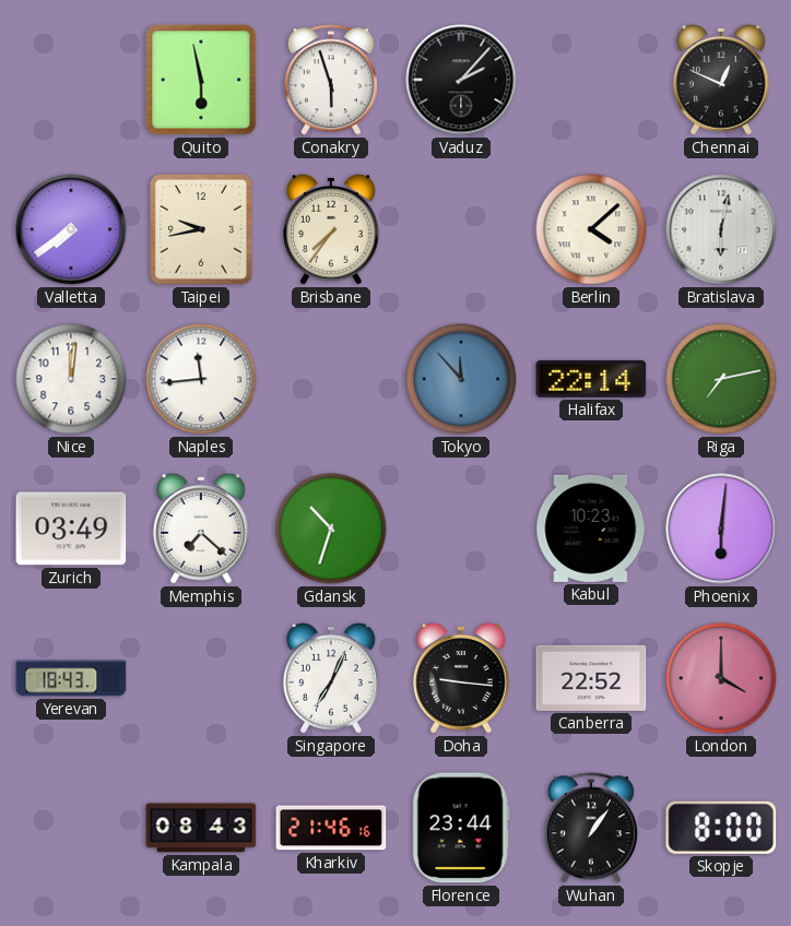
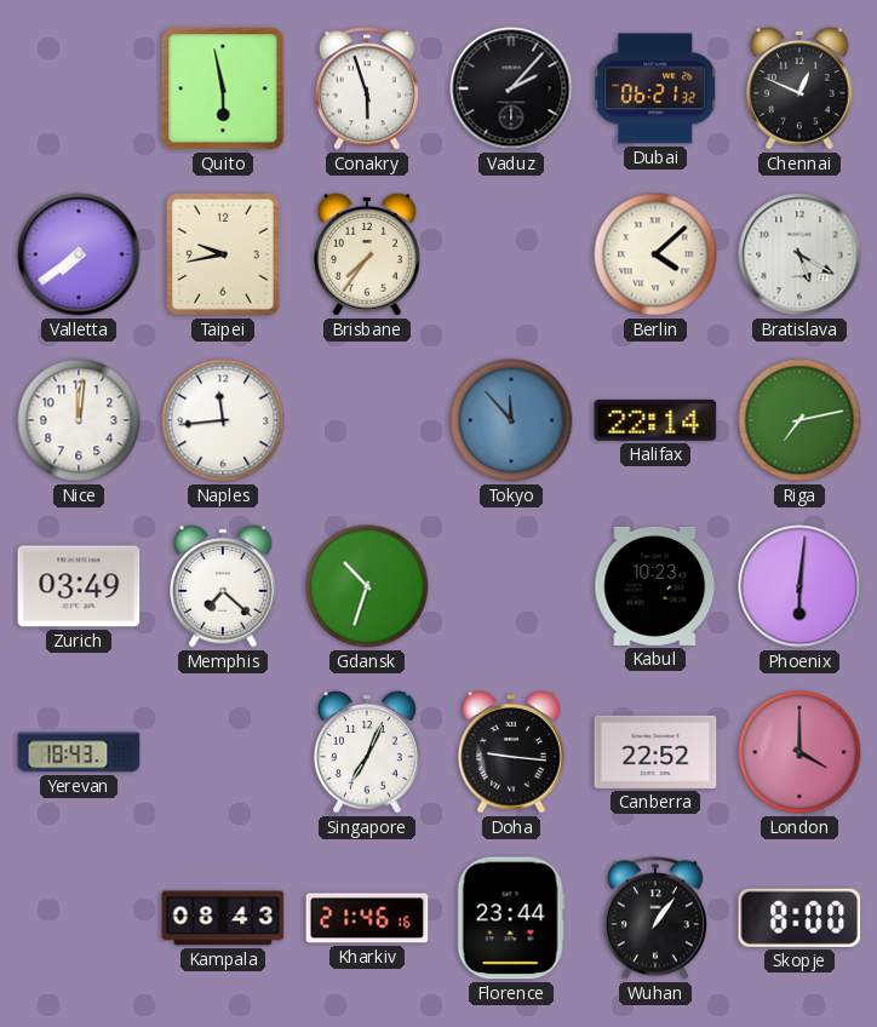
Dubai: none -> 06:21 (655, 88)
Bratislava: 6:02 -> 5:20 (799, 254)
